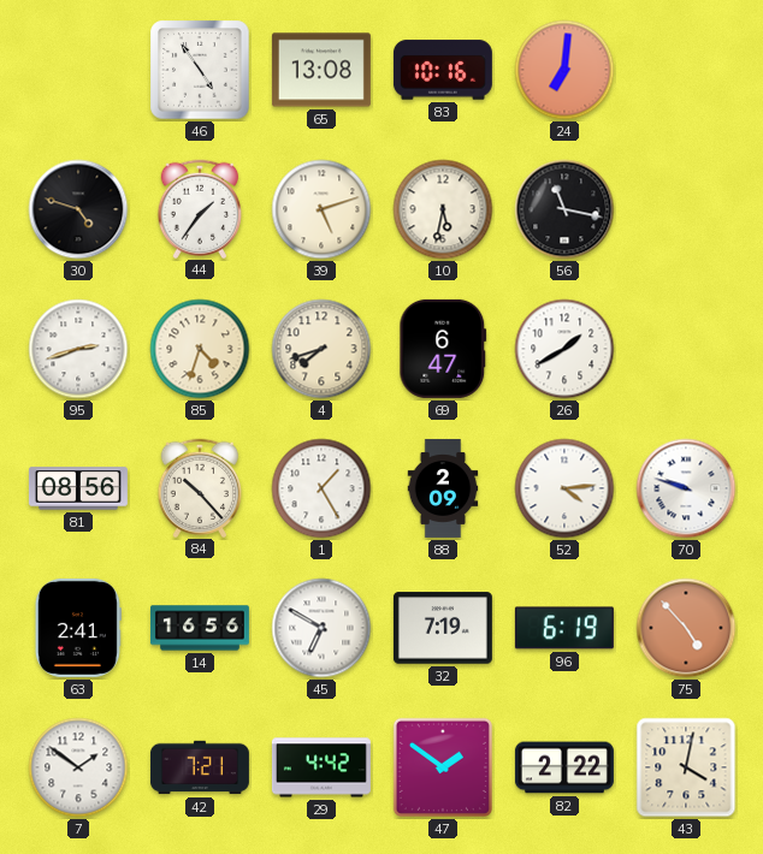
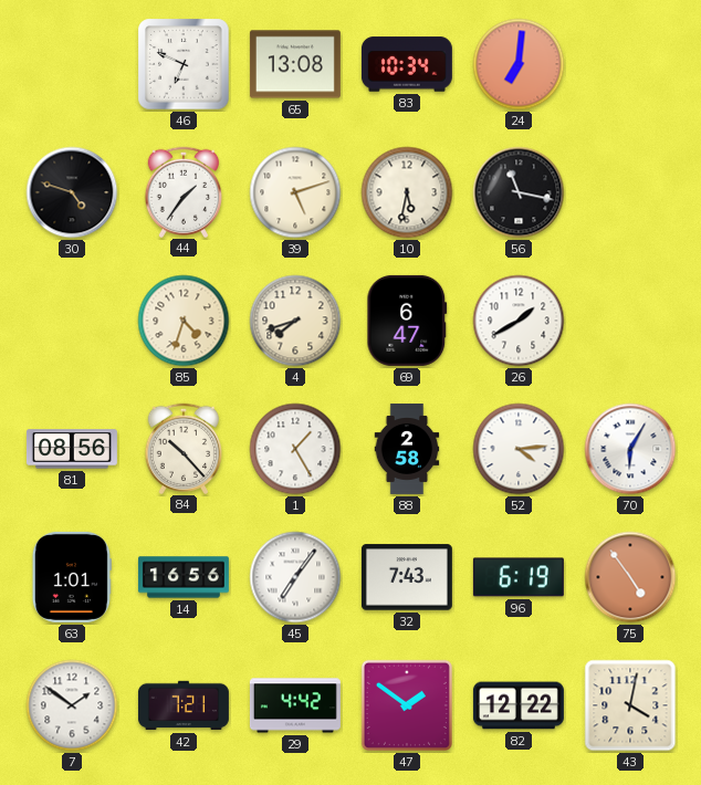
46: 4:54 -> 6:49 (184, 64)
83: 10:16 -> 10:34 (407, 64)
95: 2:42 -> none (78, 349)
88: 2:09 -> 2:58 (407, 449)
70: 9:48 -> 6:05 (630, 449)
63: 2:41 -> 1:01 (72, 577)
45: 6:50 -> 7:06 (295, 577)
32: 7:19 -> 7:43 (407, 577)
75: 4:53 -> 4:54 (630, 577)
82: 2:22 -> 12:22 (519, 705)
